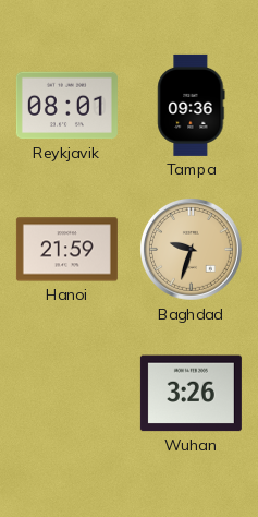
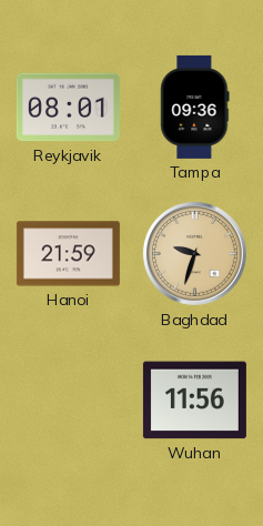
Wuhan: 3:26 -> 11:56 (194, 401)
